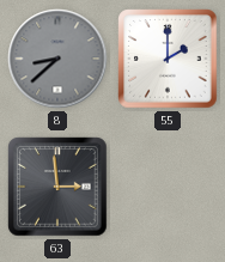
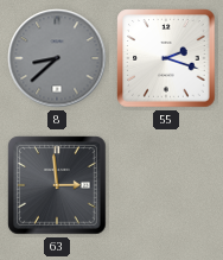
55: 2:00 -> 2:18 (166, 58)
